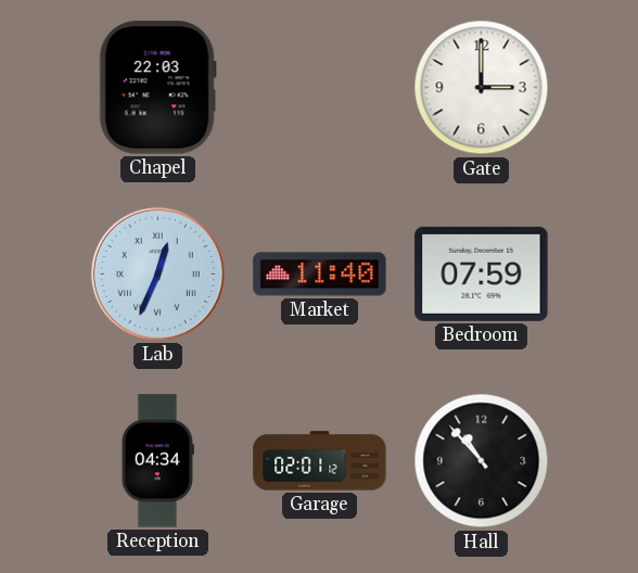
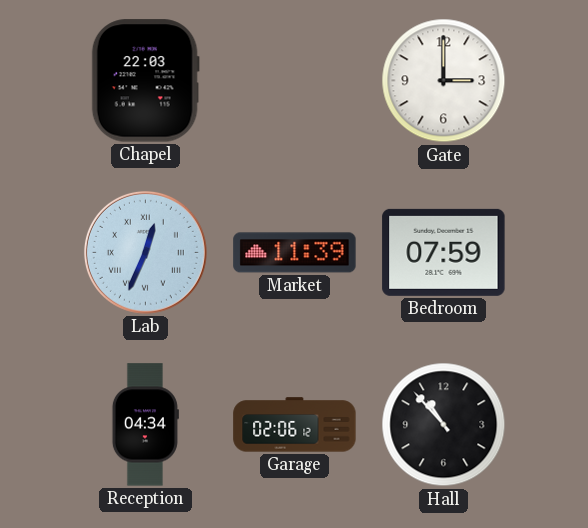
Market: 11:40 -> 11:39 (295, 253)
Garage: 02:01 -> 02:06 (295, 425)
